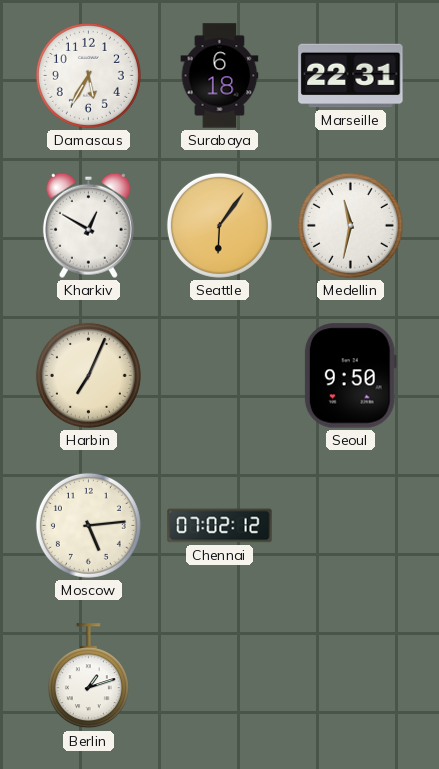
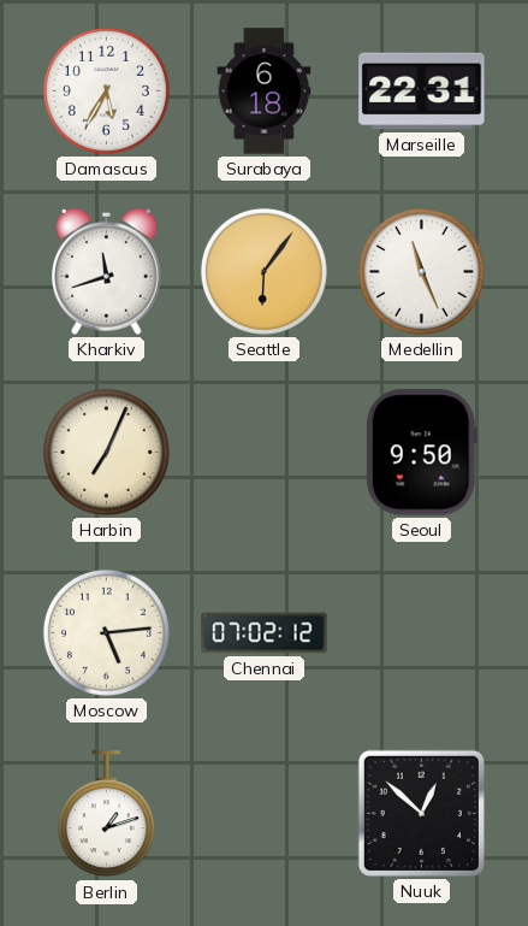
Kharkiv: 12:50 -> 11:42 (106, 271)
Medellin: 11:32 -> 11:26 (421, 271)
Nuuk: none -> 12:52 (421, 813)
